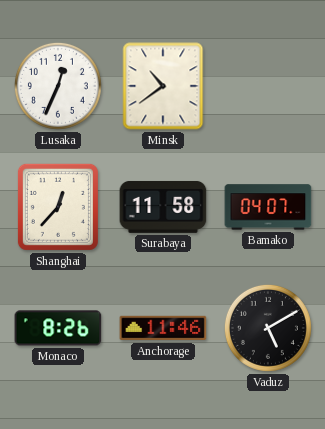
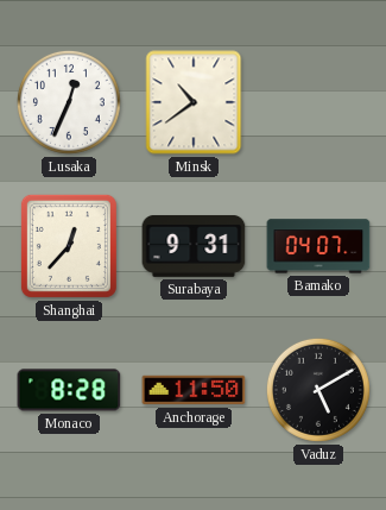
Surabaya: 11:58 -> 9:31 (194, 246)
Monaco: 8:26 -> 8:28 (69, 390)
Anchorage: 11:46 -> 11:50 (194, 390)
